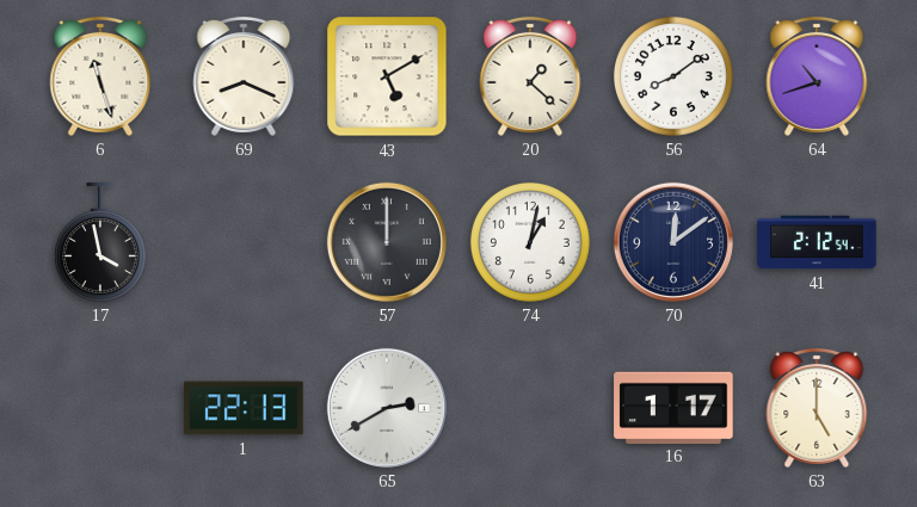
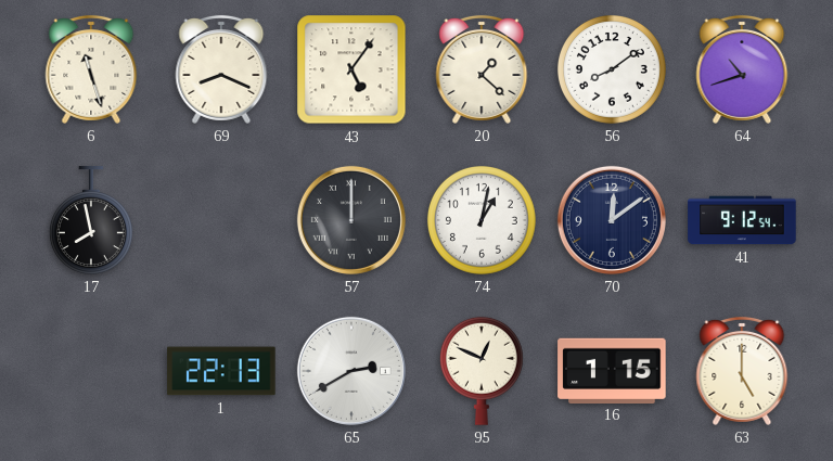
43: 5:10 -> 5:06 (351, 69)
17: 3:58 -> 7:58 (91, 220)
41: 2:12 -> 9:12 (742, 220)
95: none -> 12:49 (482, 371)
16: 1:17 -> 1:15 (612, 370)
